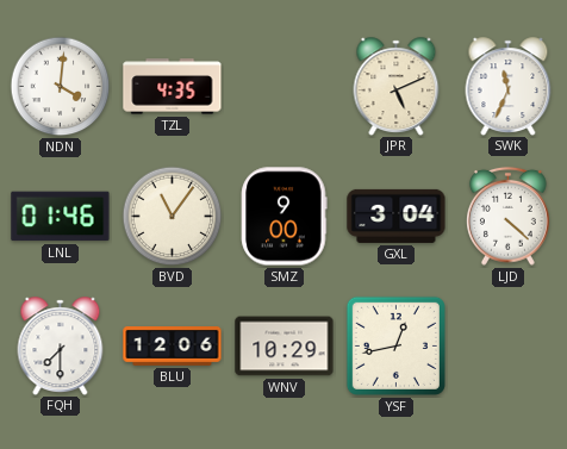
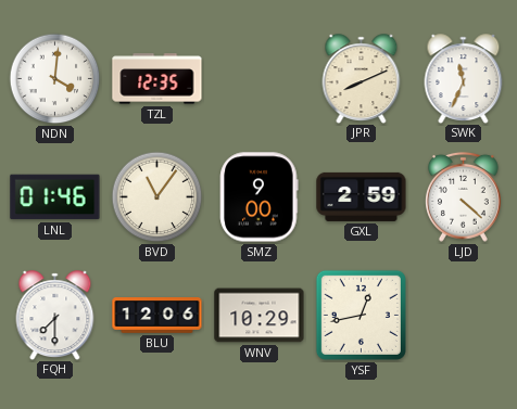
TZL: 4:35 -> 12:35 (157, 79)
JPR: 5:11 -> 8:11 (362, 78)
GXL: 3:04 -> 2:59 (362, 196)
